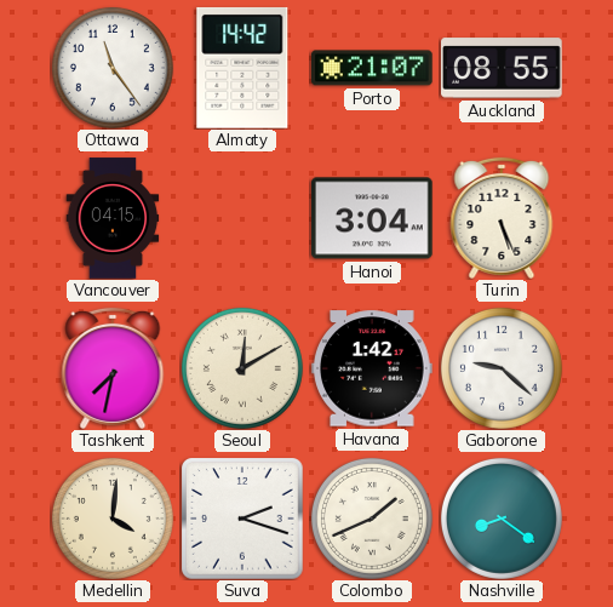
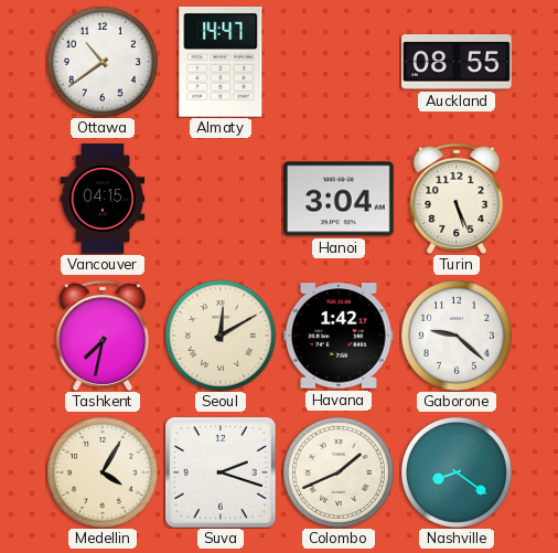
Ottawa: 11:24 -> 10:39 (103, 62)
Almaty: 14:42 -> 14:47 (221, 62)
Porto: 21:07 -> none (372, 68)
Medellin: 4:01 -> 4:05 (103, 472)
